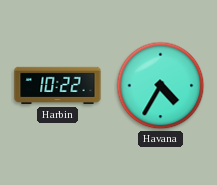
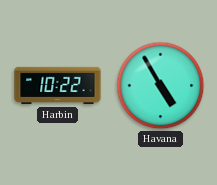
Havana: 4:35 -> 4:55 (161, 86)
